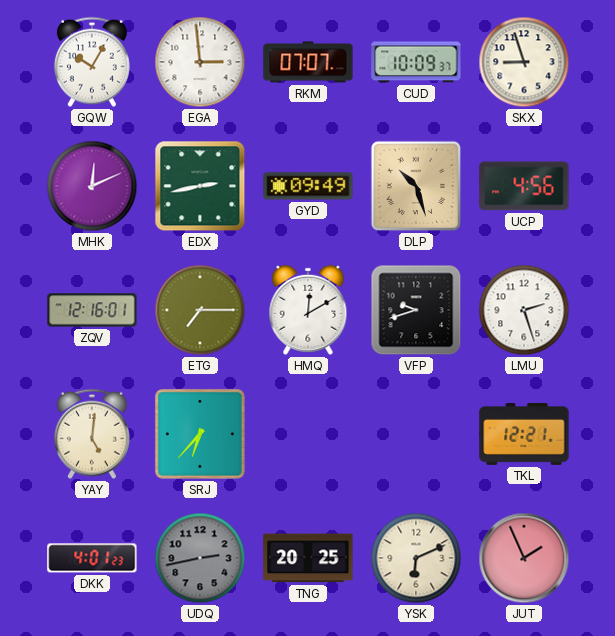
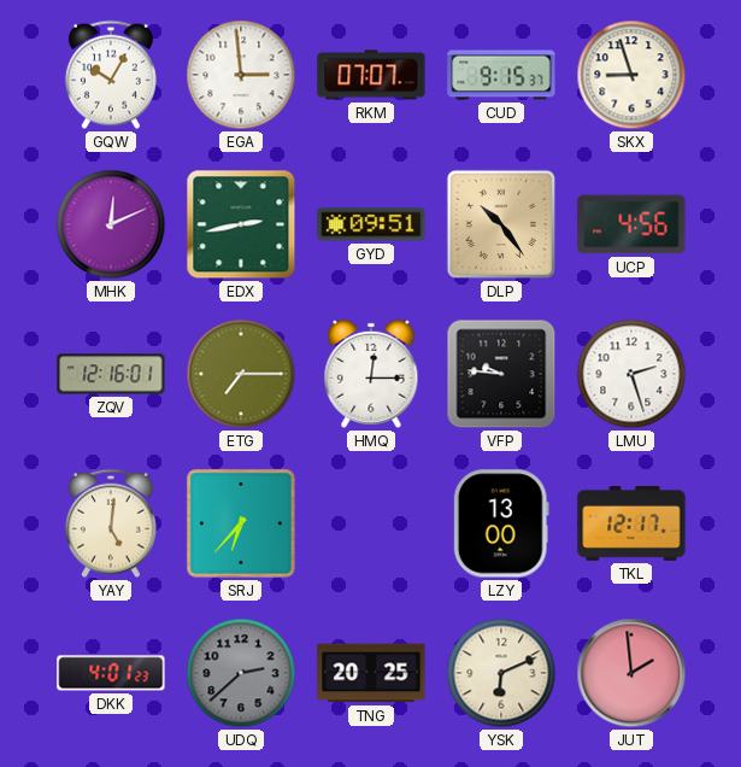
CUD: 10:09 -> 9:15 (501, 75)
GYD: 09:49 -> 09:51 (371, 224)
DLP: 10:27 -> 10:24 (501, 224)
HMQ: 12:10 -> 12:15 (371, 374)
VFP: 9:42 -> 9:46 (501, 374)
LZY: none -> 13:00 (501, 523)
TKL: 12:21 -> 12:17 (631, 525)
UDQ: 2:43 -> 2:38 (241, 673)
JUT: 1:56 -> 1:59 (631, 673)
